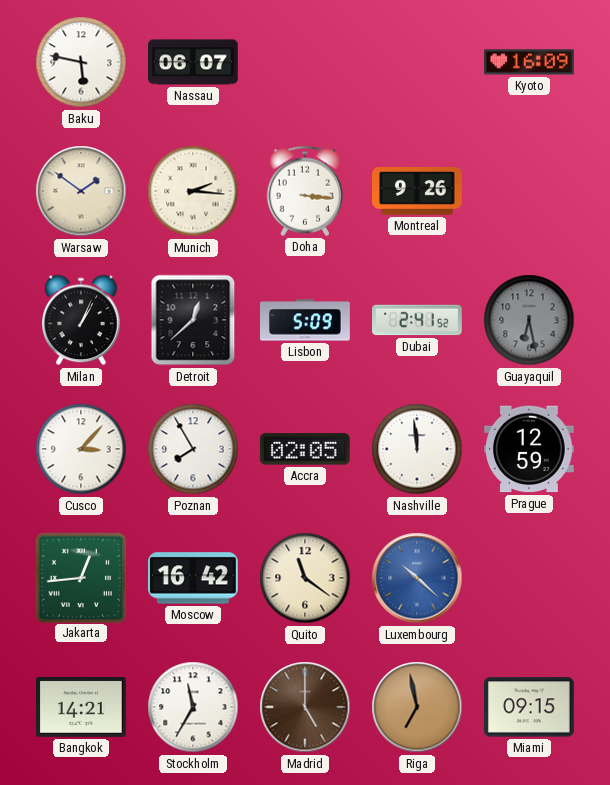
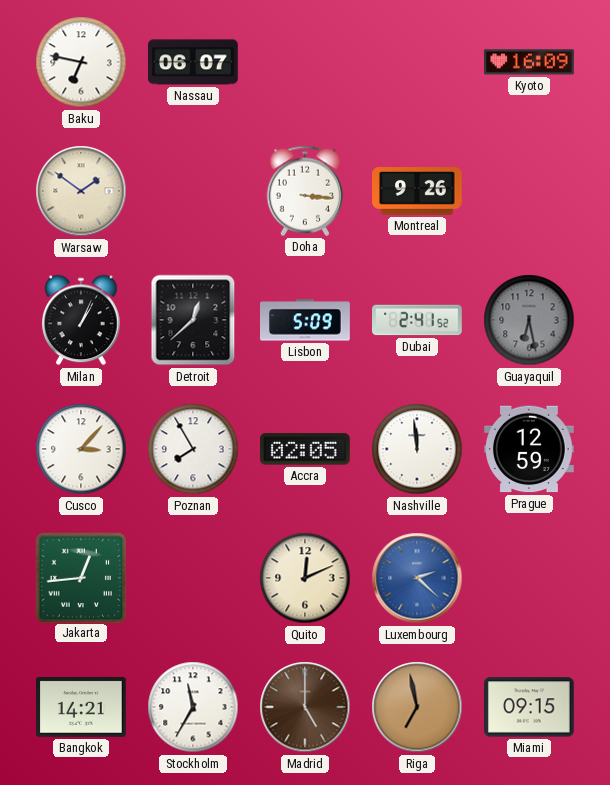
Baku: 5:47 -> 6:47 (81, 62)
Munich: 2:16 -> none (193, 191)
Moscow: 16:42 -> none (194, 578)
Quito: 11:21 -> 12:11 (305, 578)
Luxembourg: 10:22 -> 2:22 (417, 578)
